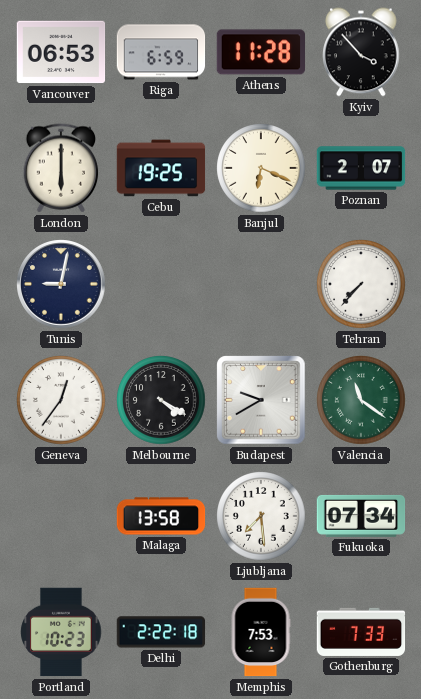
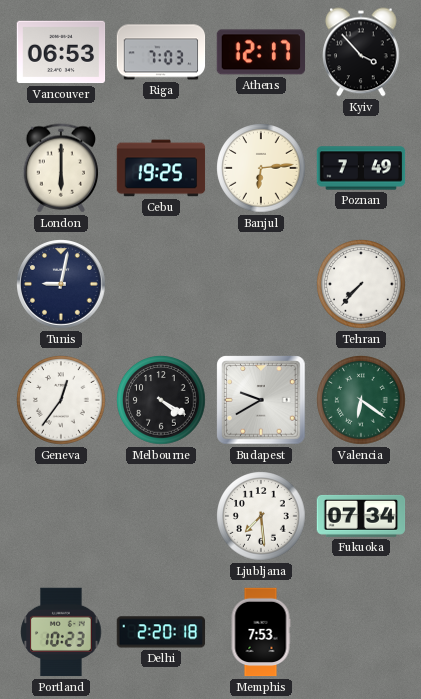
Riga: 6:59 -> 7:03 (161, 52)
Athens: 11:28 -> 12:17 (261, 52)
Banjul: 6:19 -> 6:14 (261, 168)
Poznan: 2:07 -> 7:49 (361, 168)
Valencia: 11:21 -> 6:21 (361, 400)
Malaga: 13:58 -> none (161, 516)
Delhi: 2:22 -> 2:20 (161, 632)
Gothenburg: 7:33 -> none (361, 632)
